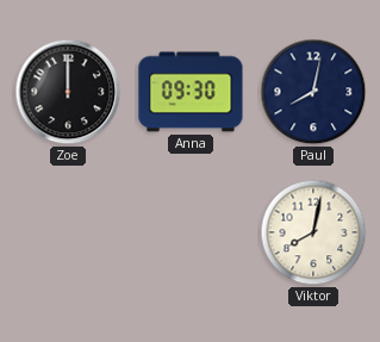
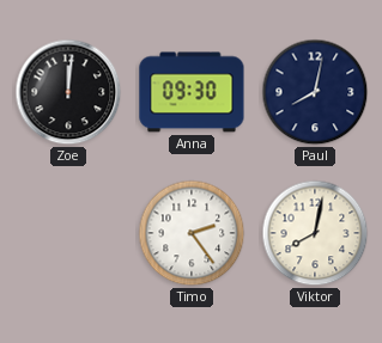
Zoe: 12:00 -> 12:01 (68, 92)
Timo: none -> 2:24 (192, 233)
